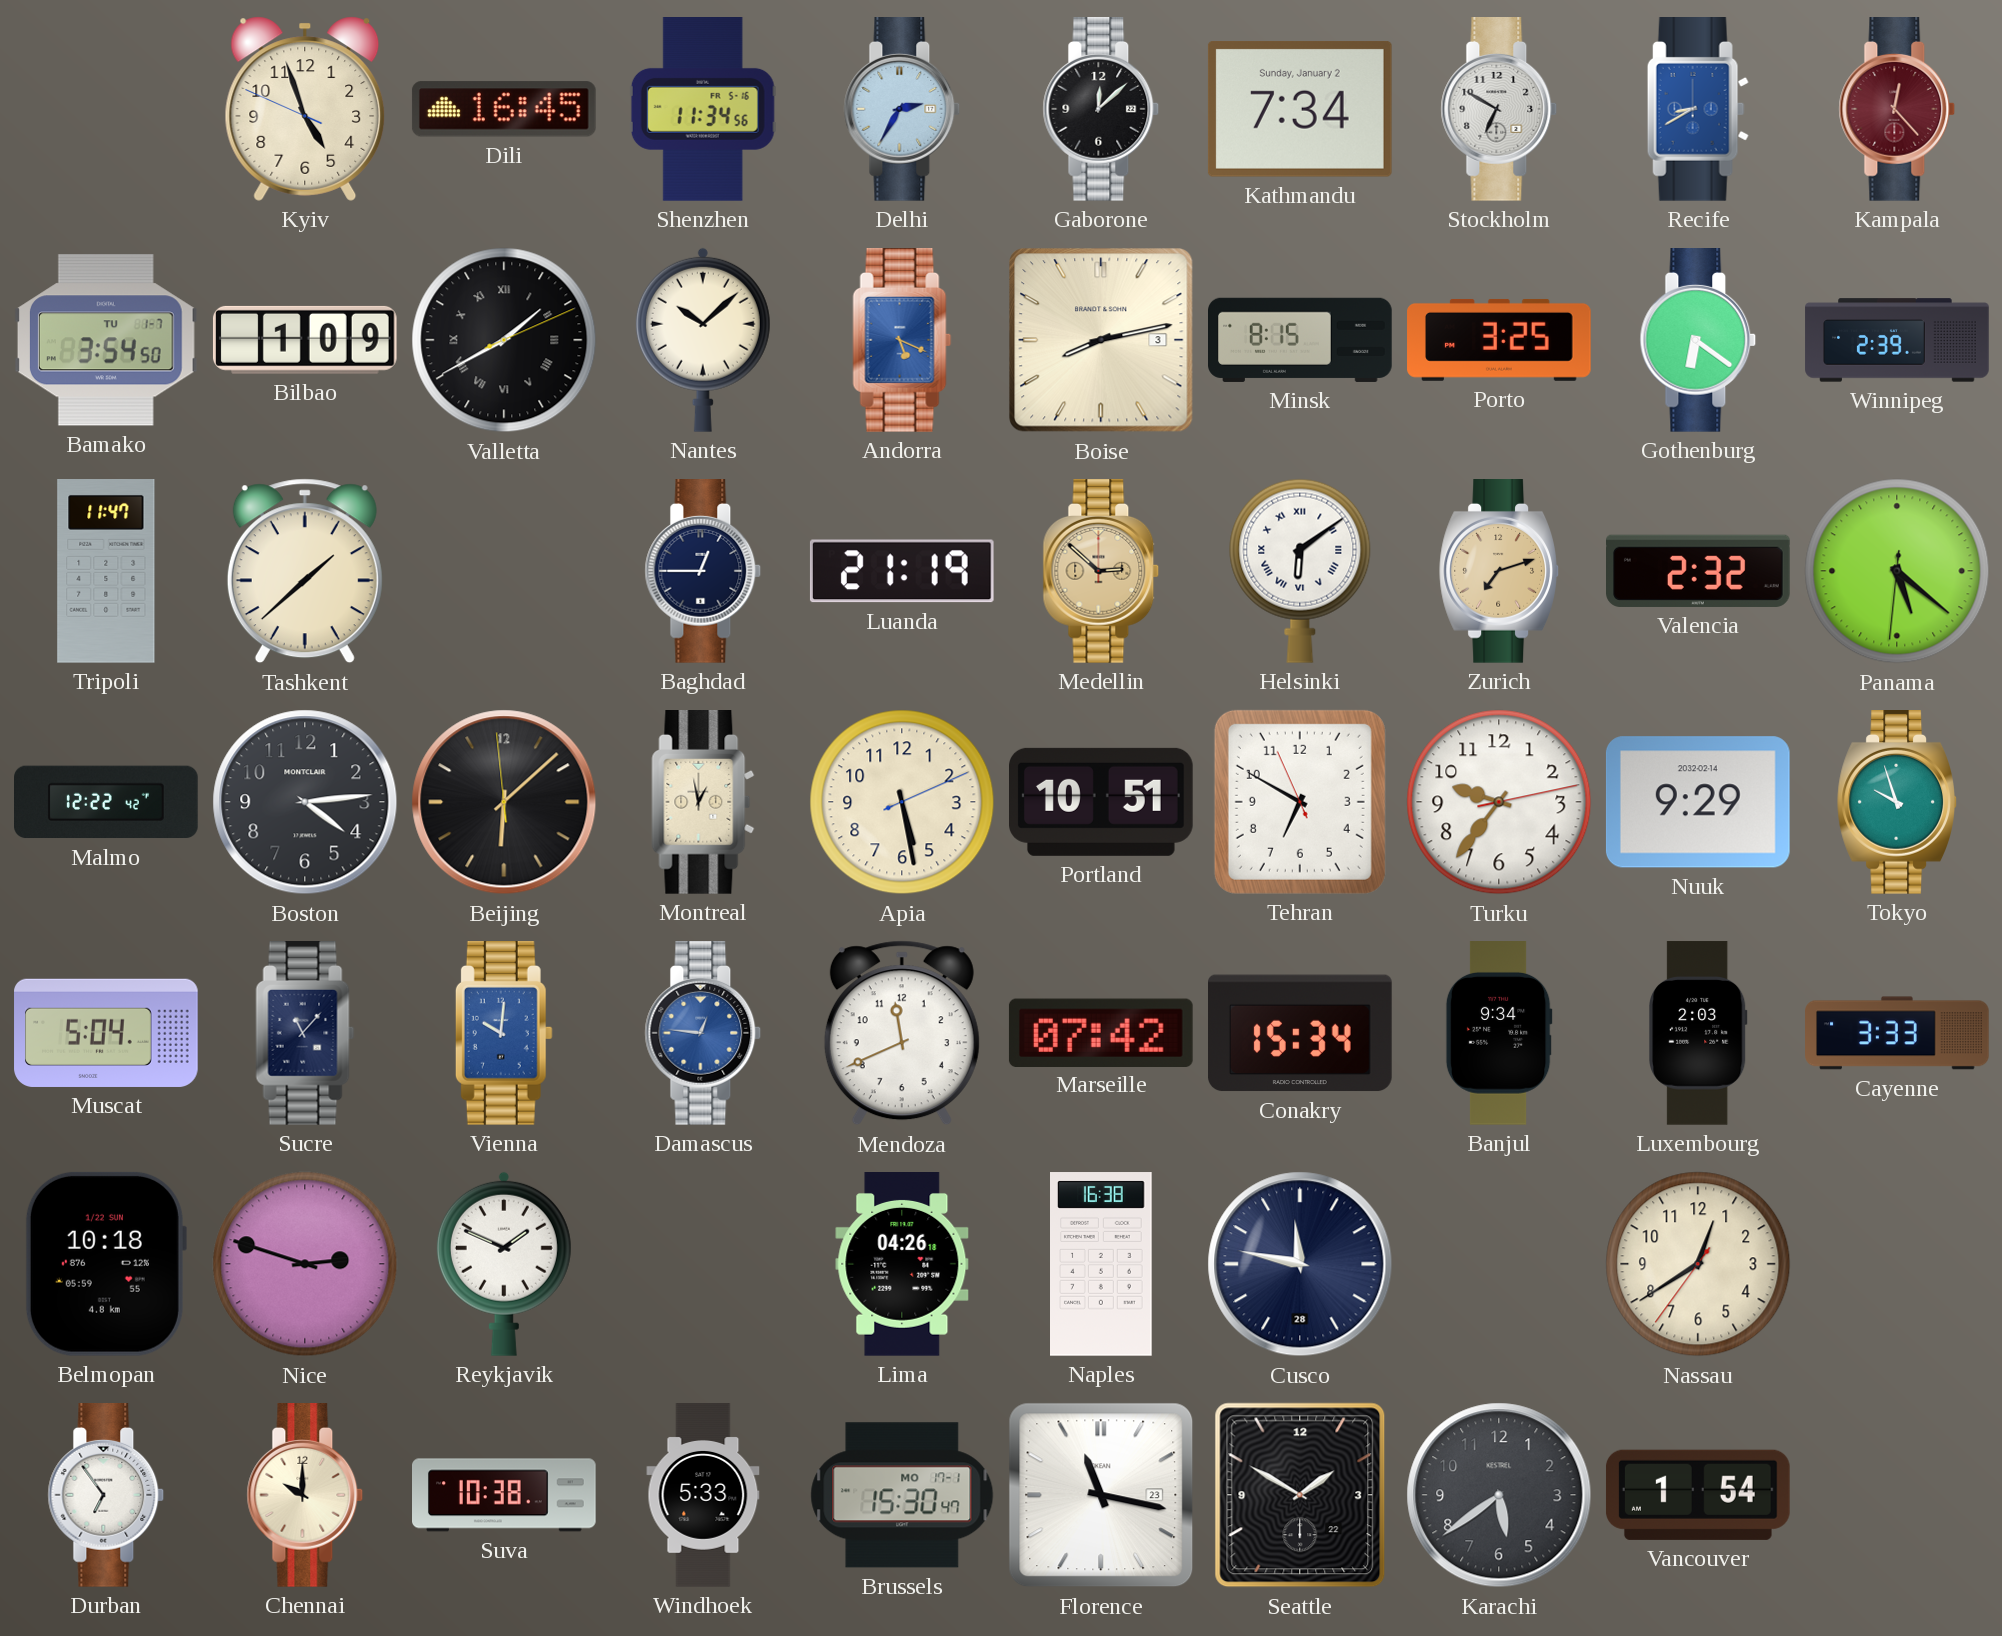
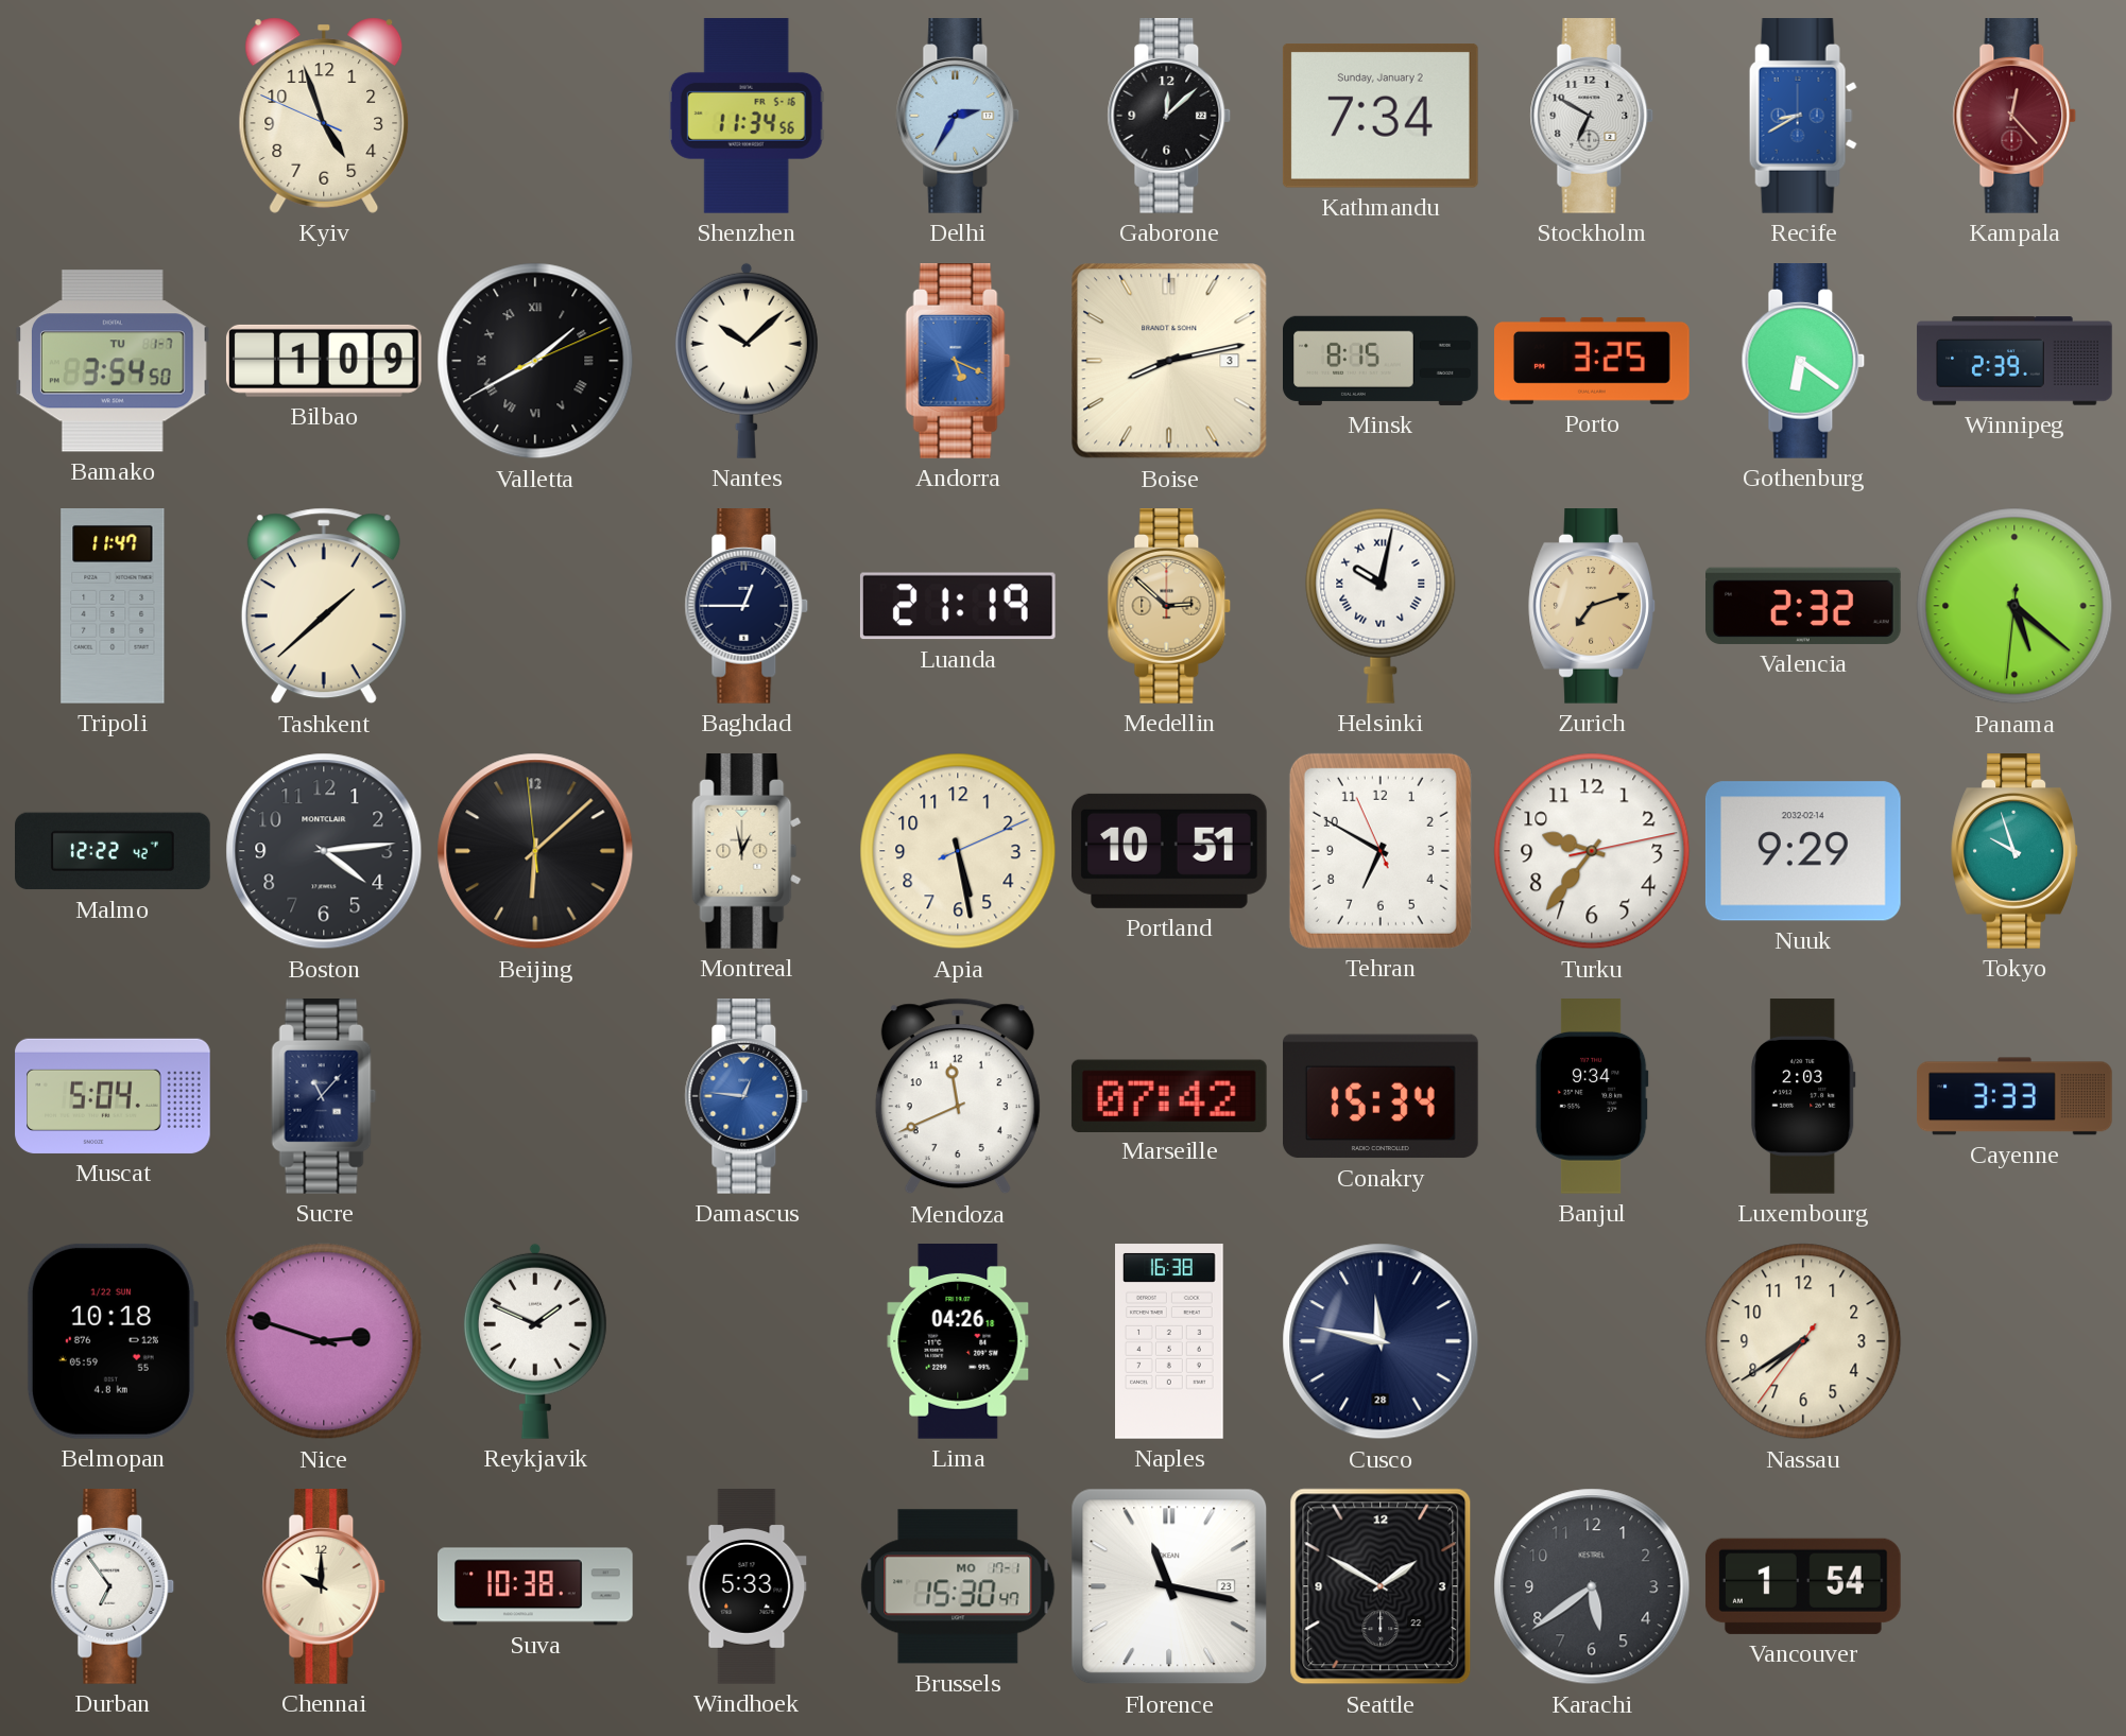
Dili: 16:45 -> none (504, 109)
Helsinki: 6:09 -> 10:02 (1381, 606)
Vienna: 10:01 -> none (504, 1034)
Nassau: 12:39 -> 7:39 (1803, 1341)
